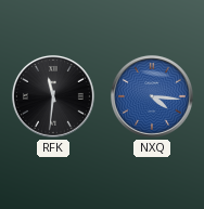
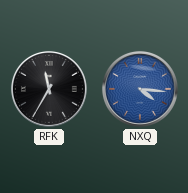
RFK: 11:31 -> 11:35 (49, 89)
